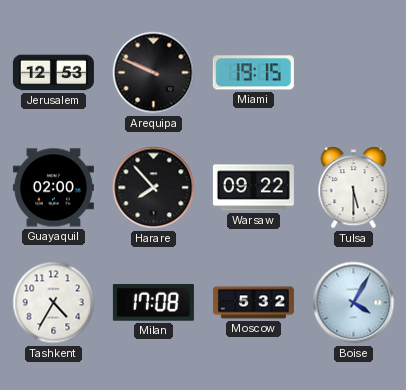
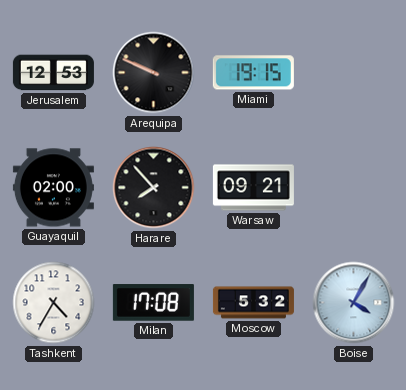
Warsaw: 09:22 -> 09:21 (253, 188)
Tulsa: 5:30 -> none (354, 188)
